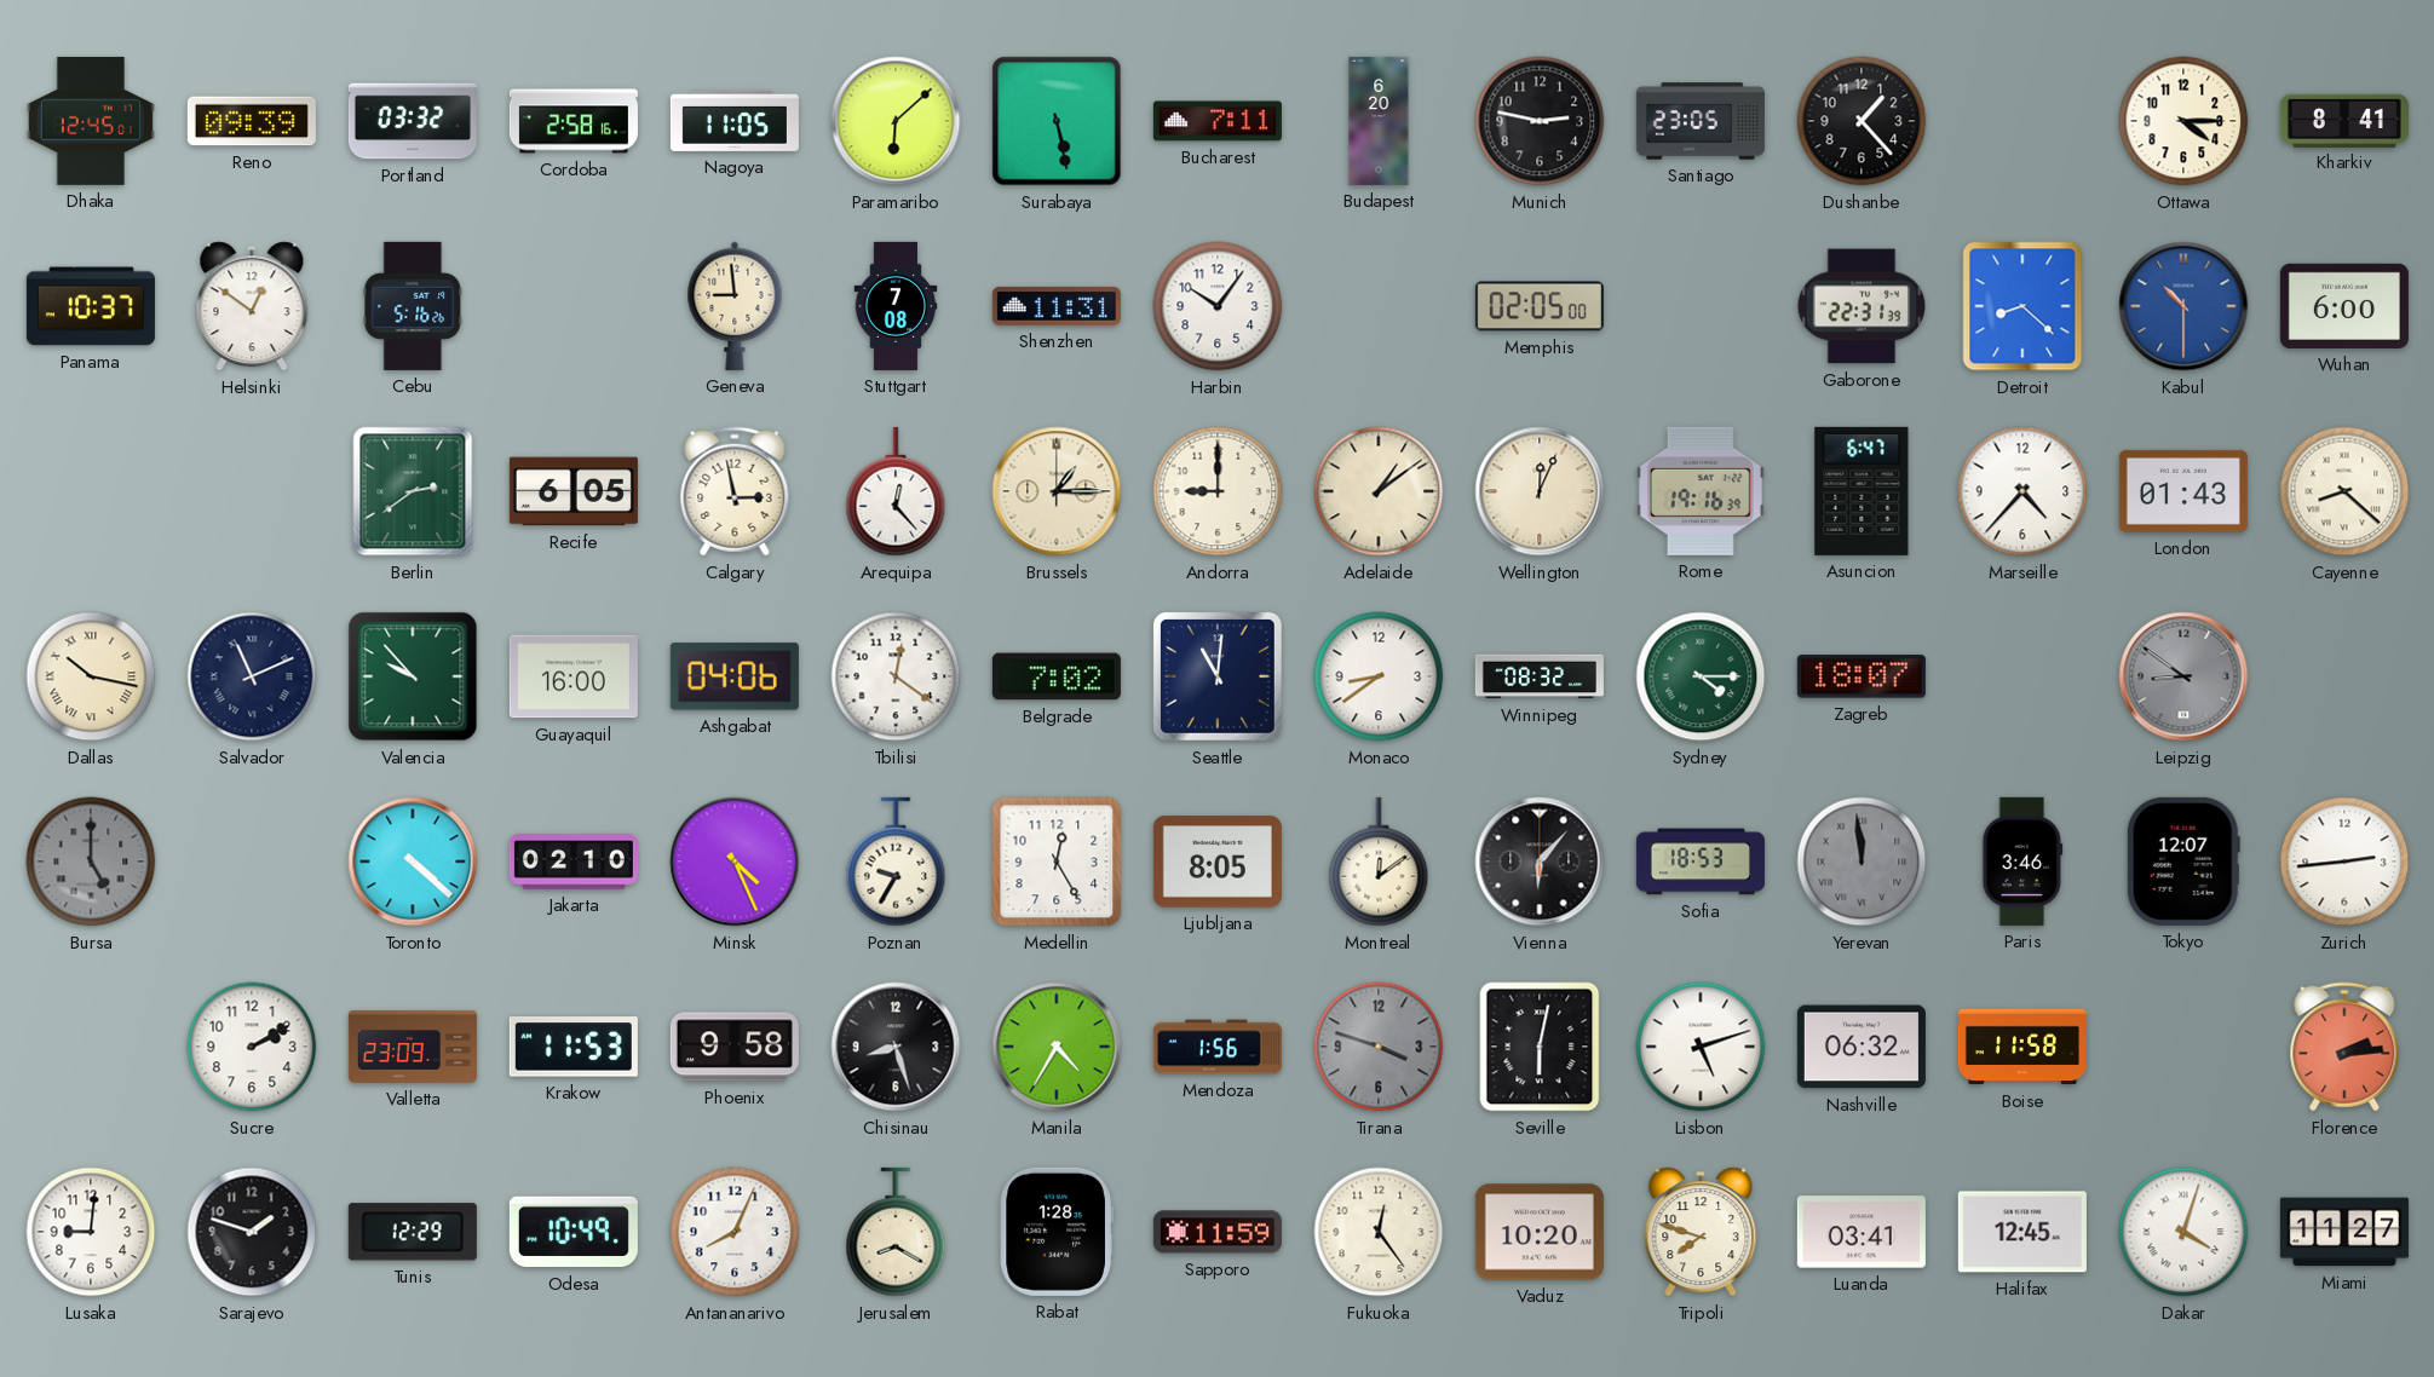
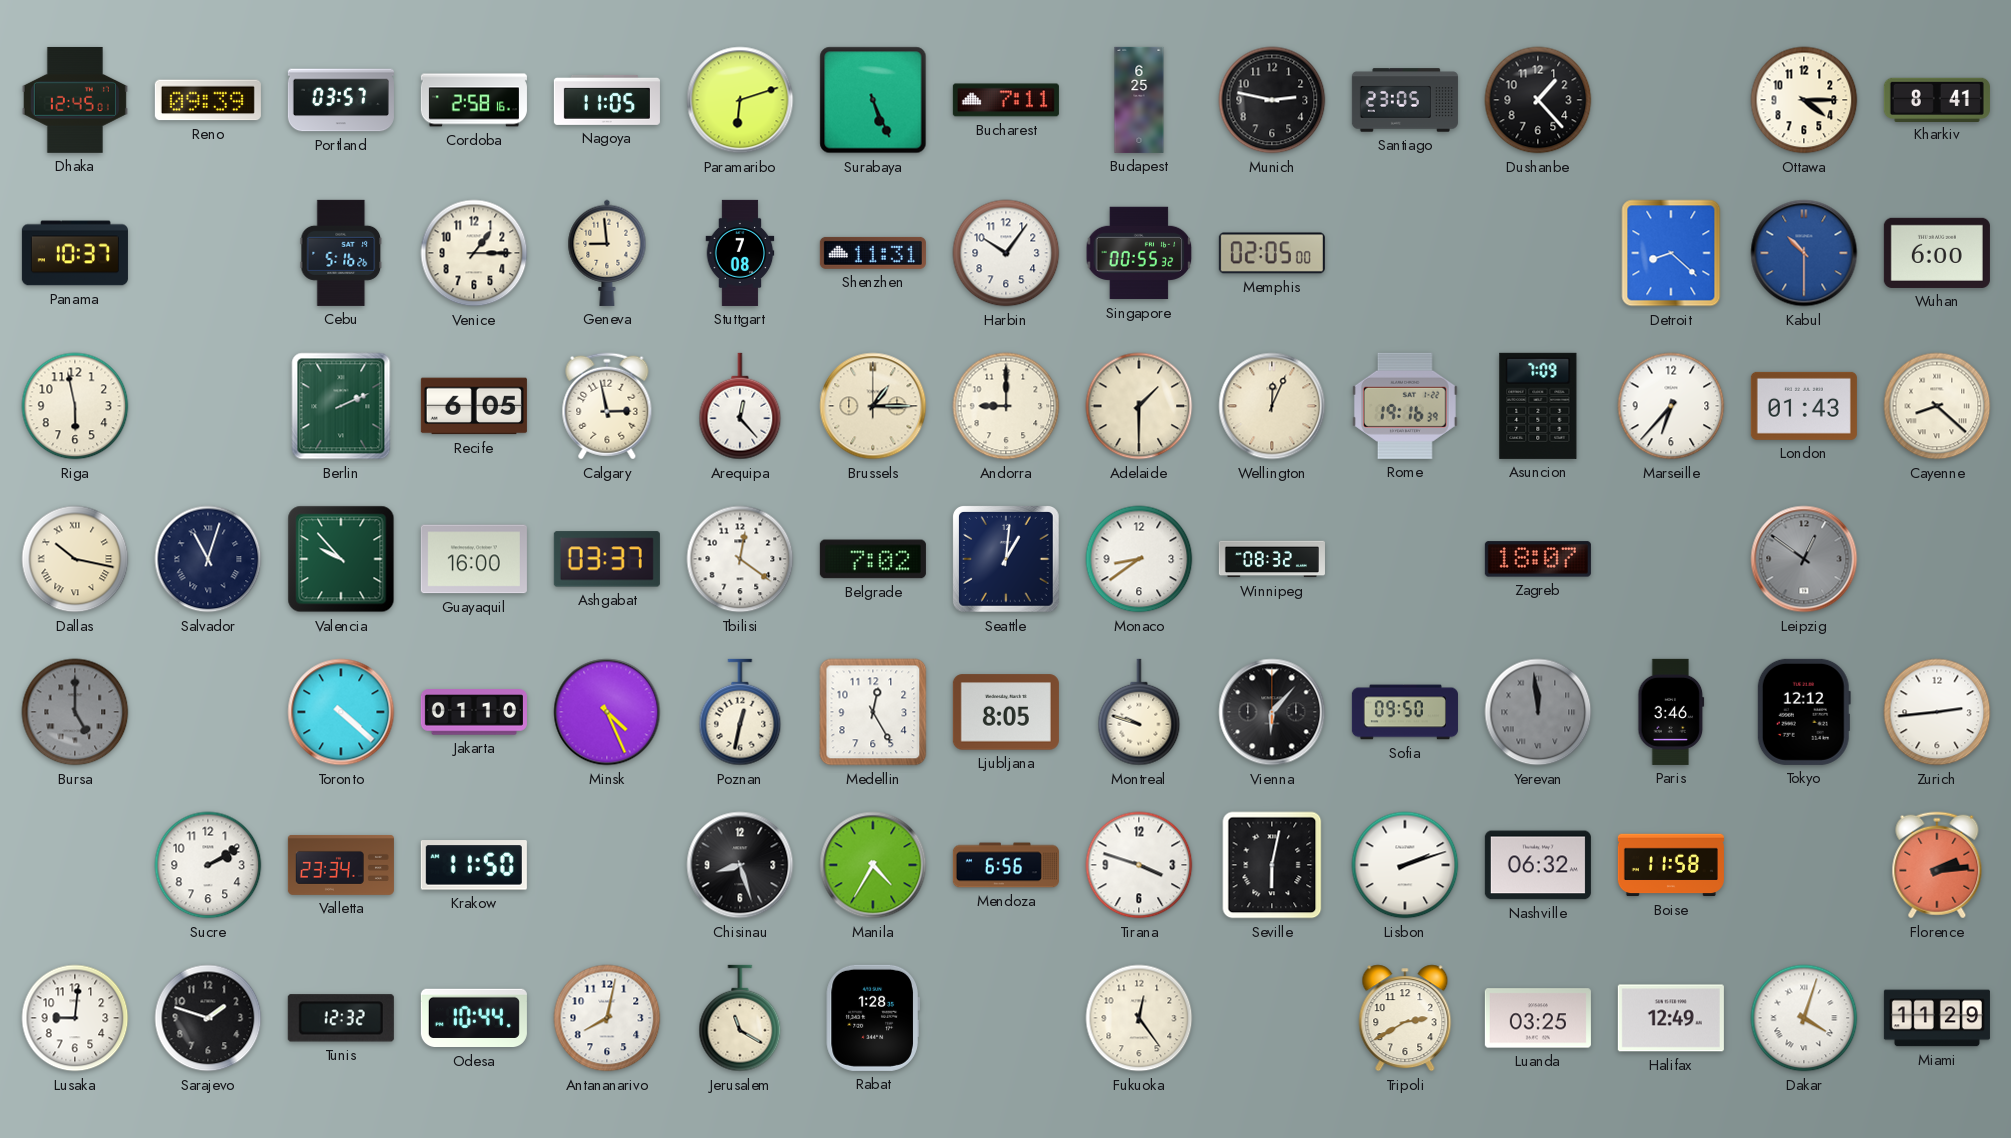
Portland: 03:32 -> 03:57 (341, 100)
Paramaribo: 6:08 -> 6:12 (740, 100)
Surabaya: 5:28 -> 5:26 (873, 100)
Budapest: 6:20 -> 6:25 (1139, 100)
Helsinki: 12:51 -> none (252, 306)
Venice: none -> 1:15 (474, 253)
Singapore: none -> 00:55 (1139, 253)
Gaborone: 22:31 -> none (1860, 306)
Riga: none -> 5:58 (75, 406)
Berlin: 2:39 -> 2:11 (341, 406)
Adelaide: 1:09 -> 1:30 (1139, 406)
Asuncion: 6:47 -> 7:09 (1538, 406)
Marseille: 4:37 -> 6:37 (1671, 406)
Salvador: 11:11 -> 11:03 (208, 559)
Ashgabat: 04:06 -> 03:37 (607, 559)
Seattle: 11:01 -> 1:01 (1007, 560)
Sydney: 4:15 -> none (1701, 676)
Leipzig: 8:51 -> 12:51 (1804, 559)
Jakarta: 02:10 -> 01:10 (474, 712)
Poznan: 9:35 -> 12:32 (740, 712)
Montreal: 12:09 -> 9:48 (1139, 712)
Sofia: 18:53 -> 09:50 (1405, 712)
Tokyo: 12:07 -> 12:12 (1804, 712)
Valletta: 23:09 -> 23:34 (341, 865)
Krakow: 11:53 -> 11:50 (474, 865)
Phoenix: 9:58 -> none (735, 1047)
Mendoza: 1:56 -> 6:56 (1006, 865)
Tirana dial: grey -> white (1139, 865)
Lisbon: 5:12 -> 2:12 (1405, 865)
Tunis: 12:29 -> 12:32 (341, 1018)
Odesa: 10:49 -> 10:44 (474, 1018)
Antananarivo: 8:04 -> 8:02 (607, 1018)
Jerusalem: 8:20 -> 11:20 (740, 1018)
Sapporo: 11:59 -> none (1218, 1232)
Vaduz: 10:20 -> none (1540, 1232)
Tripoli: 7:48 -> 2:40 (1405, 1018)
Luanda: 03:41 -> 03:25 (1538, 1018)
Halifax: 12:45 -> 12:49 (1671, 1018)
Miami: 11:27 -> 11:29 (1937, 1018)
